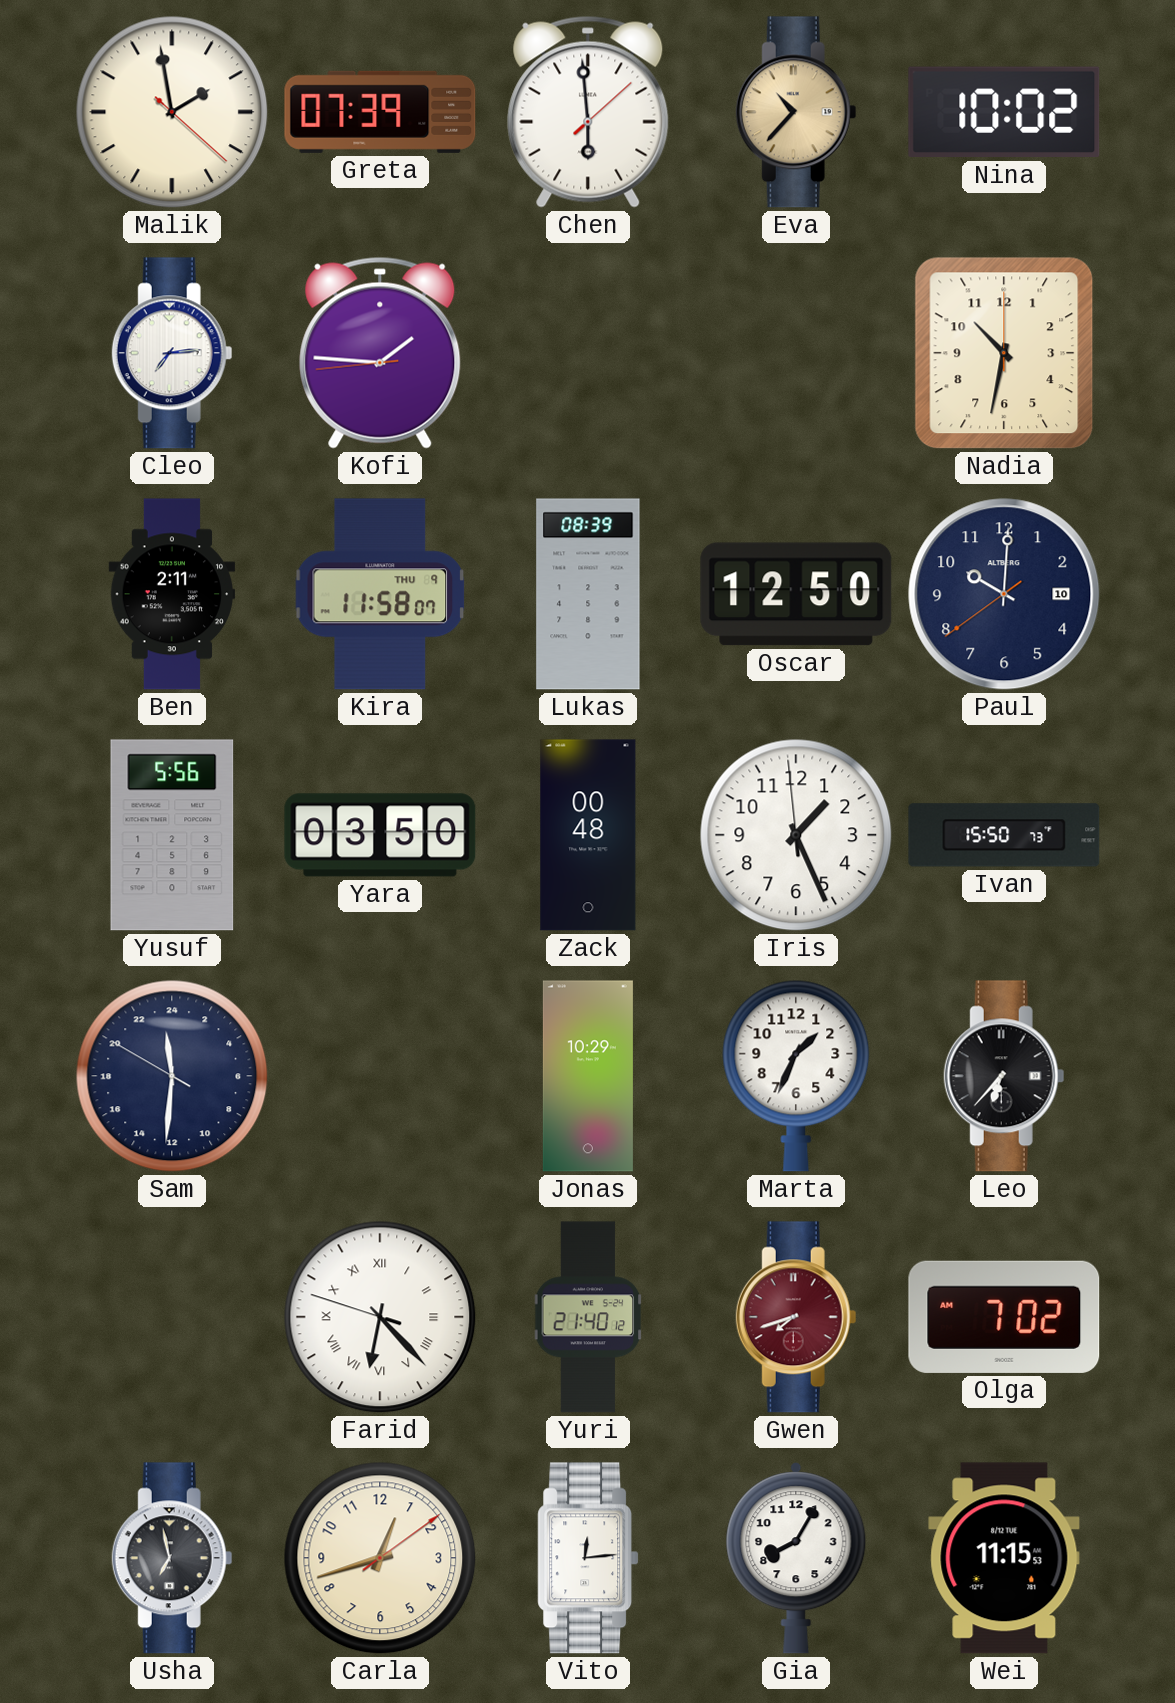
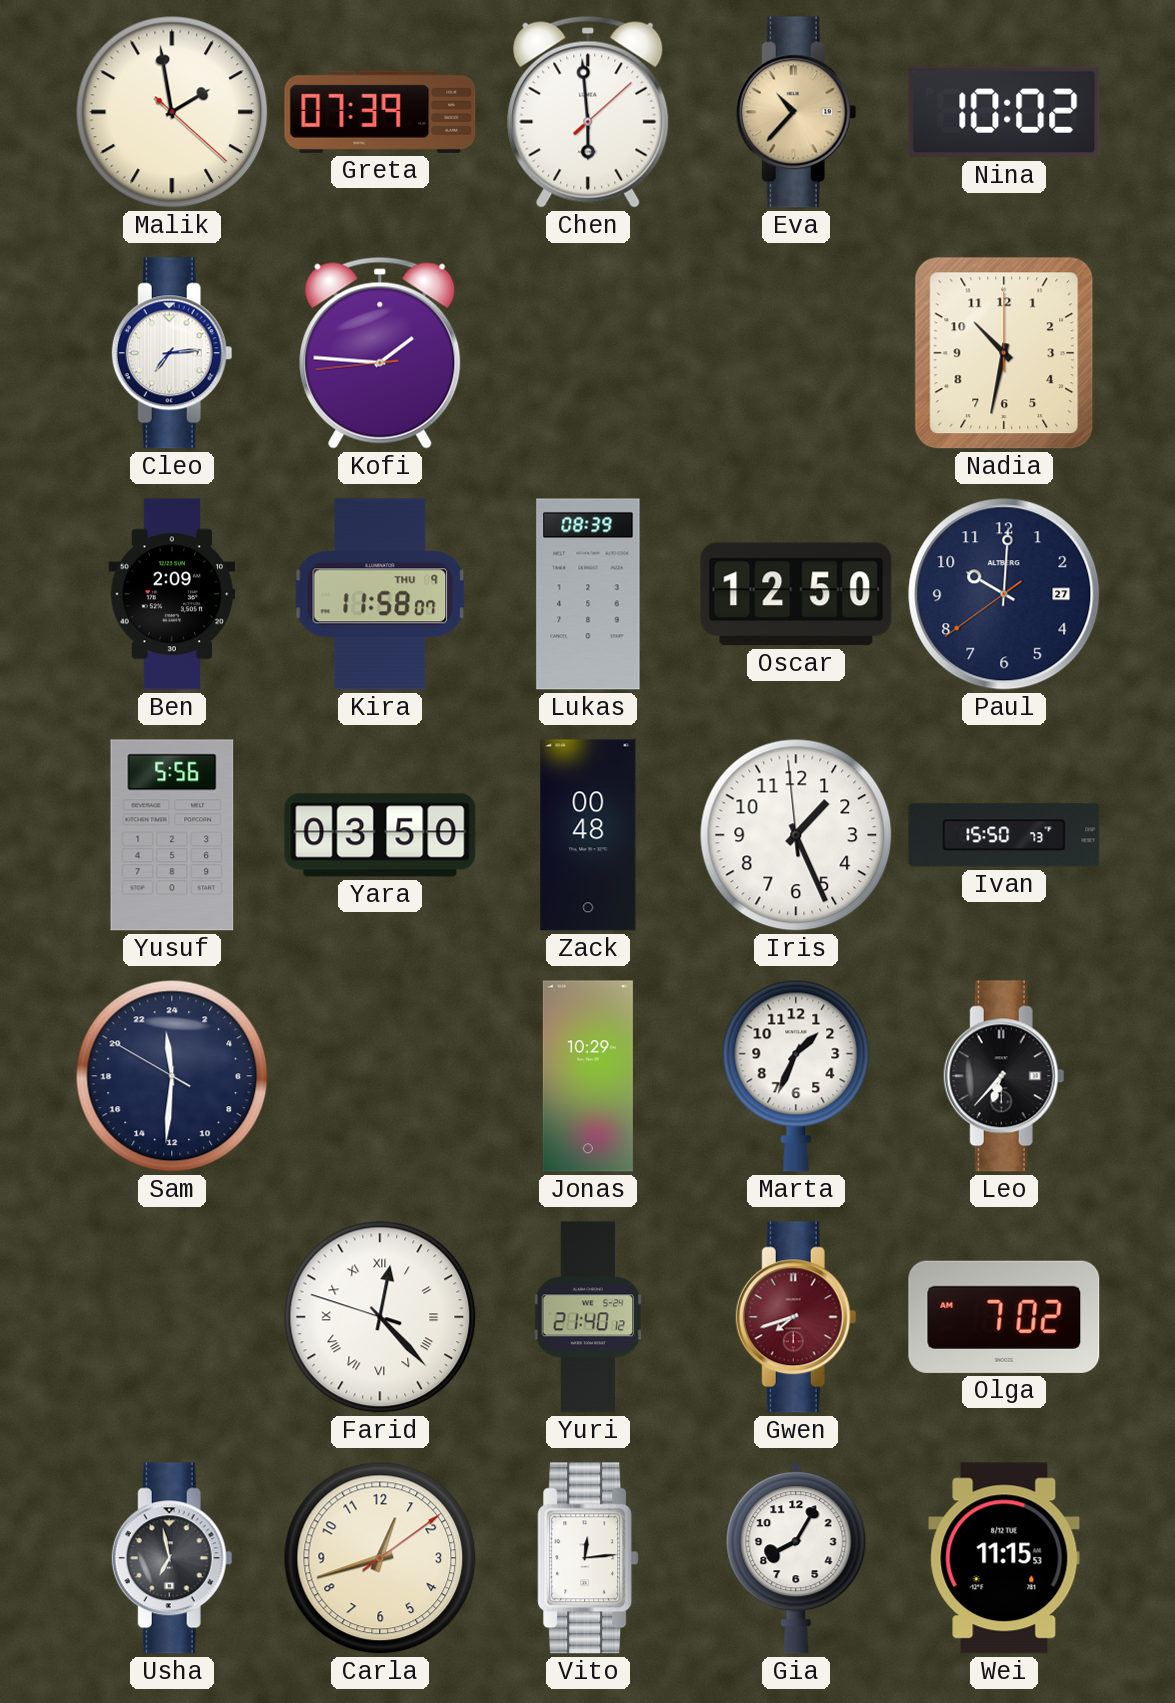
Ben: 2:11 -> 2:09 (172, 594)
Paul date: 10 -> 27 (1004, 594)
Farid: 6:22 -> 12:22 (380, 1317)
